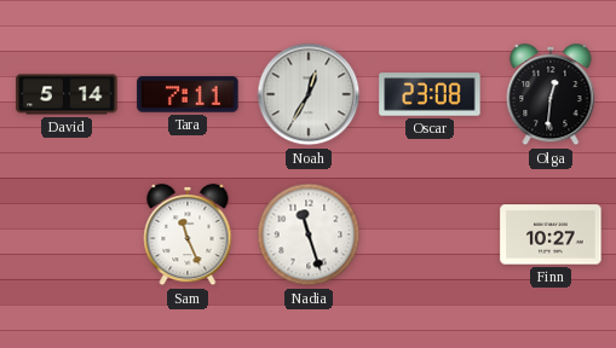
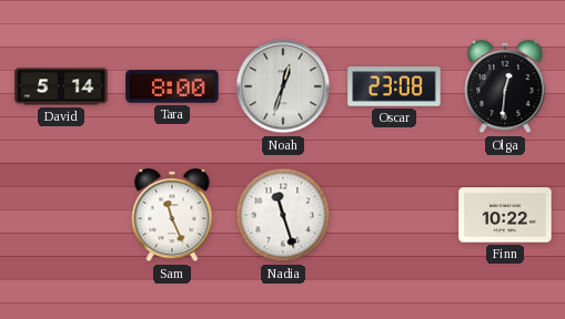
Tara: 7:11 -> 8:00 (172, 86)
Noah: 12:35 -> 12:33 (283, 86)
Finn: 10:27 -> 10:22 (505, 215)
